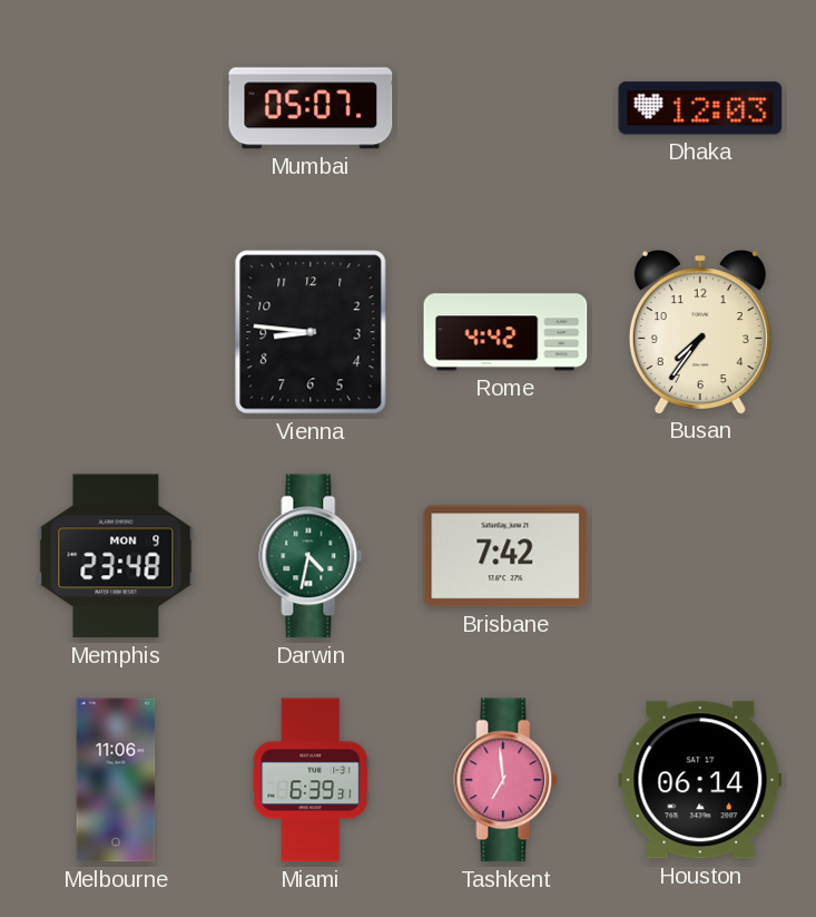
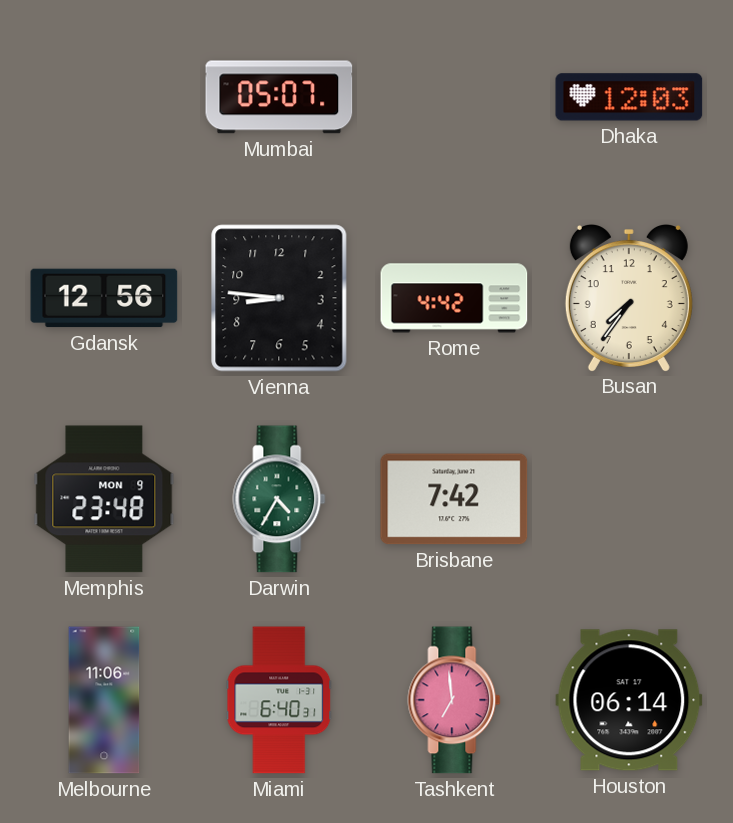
Gdansk: none -> 12:56 (104, 298)
Darwin: 4:32 -> 4:35 (279, 499)
Miami: 6:39 -> 6:40 (279, 700)
